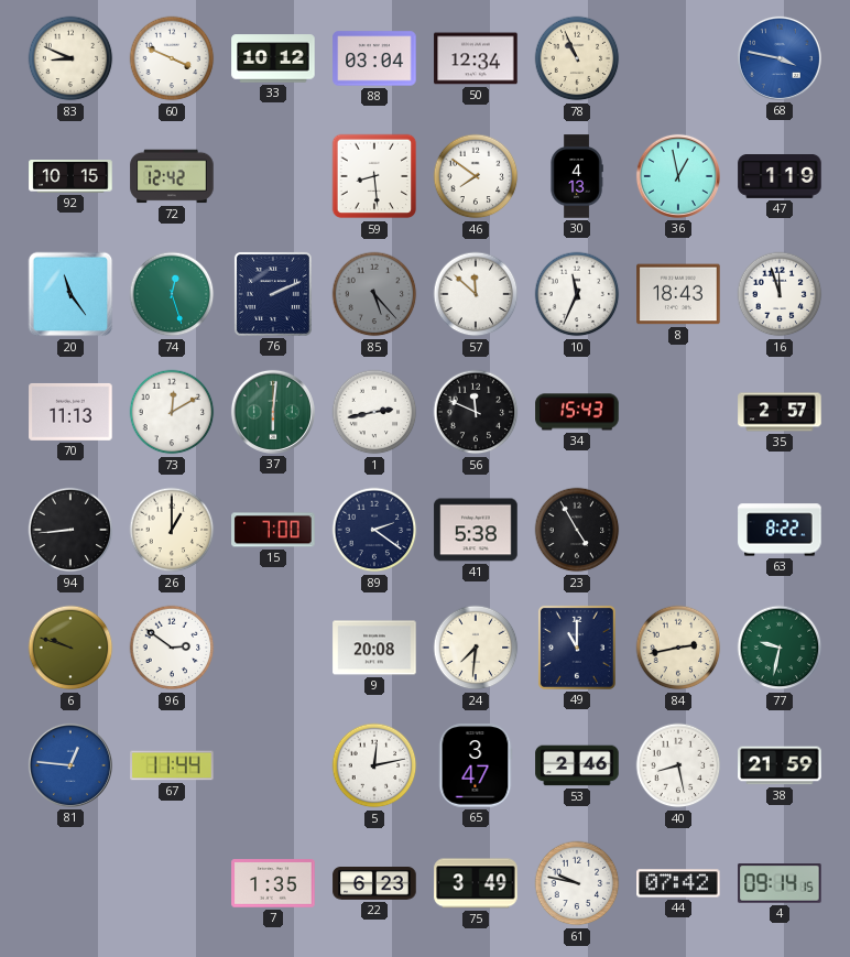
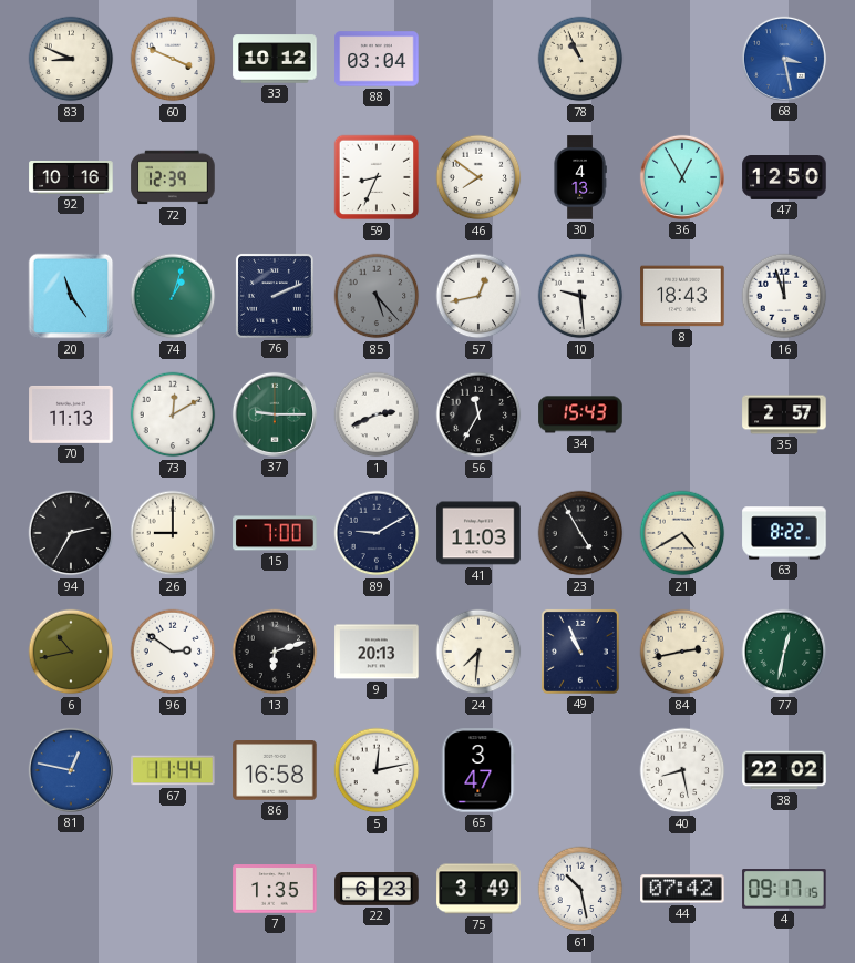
50: 12:34 -> none (476, 58)
68: 3:47 -> 3:28 (784, 59)
92: 10:15 -> 10:16 (71, 178)
72: 12:42 -> 12:39 (173, 177)
59: 8:29 -> 8:34 (377, 177)
36: 12:58 -> 12:55 (682, 177)
47: 1:19 -> 12:50 (784, 178)
74: 12:27 -> 1:03 (173, 296)
57: 11:52 -> 12:43 (478, 296)
10: 11:34 -> 9:29 (580, 296)
37: 6:01 -> 9:15 (275, 414)
1: 2:43 -> 2:41 (377, 414)
56: 11:49 -> 11:35 (478, 414)
94: 8:44 -> 2:35 (71, 533)
26: 1:00 -> 9:00 (173, 533)
89: 2:21 -> 9:10 (377, 533)
41: 5:38 -> 11:03 (478, 533)
21: none -> 4:40 (682, 533)
6: 9:48 -> 10:43 (71, 652)
13: none -> 6:12 (275, 652)
9: 20:08 -> 20:13 (377, 652)
49: 11:00 -> 10:56 (580, 652)
77: 9:32 -> 12:32 (784, 652)
81: 12:46 -> 12:47 (71, 770)
86: none -> 16:58 (275, 771)
53: 2:46 -> none (577, 765)
38: 21:59 -> 22:02 (784, 770)
61: 9:47 -> 10:28 (580, 889)
4: 09:14 -> 09:17 (784, 890)
